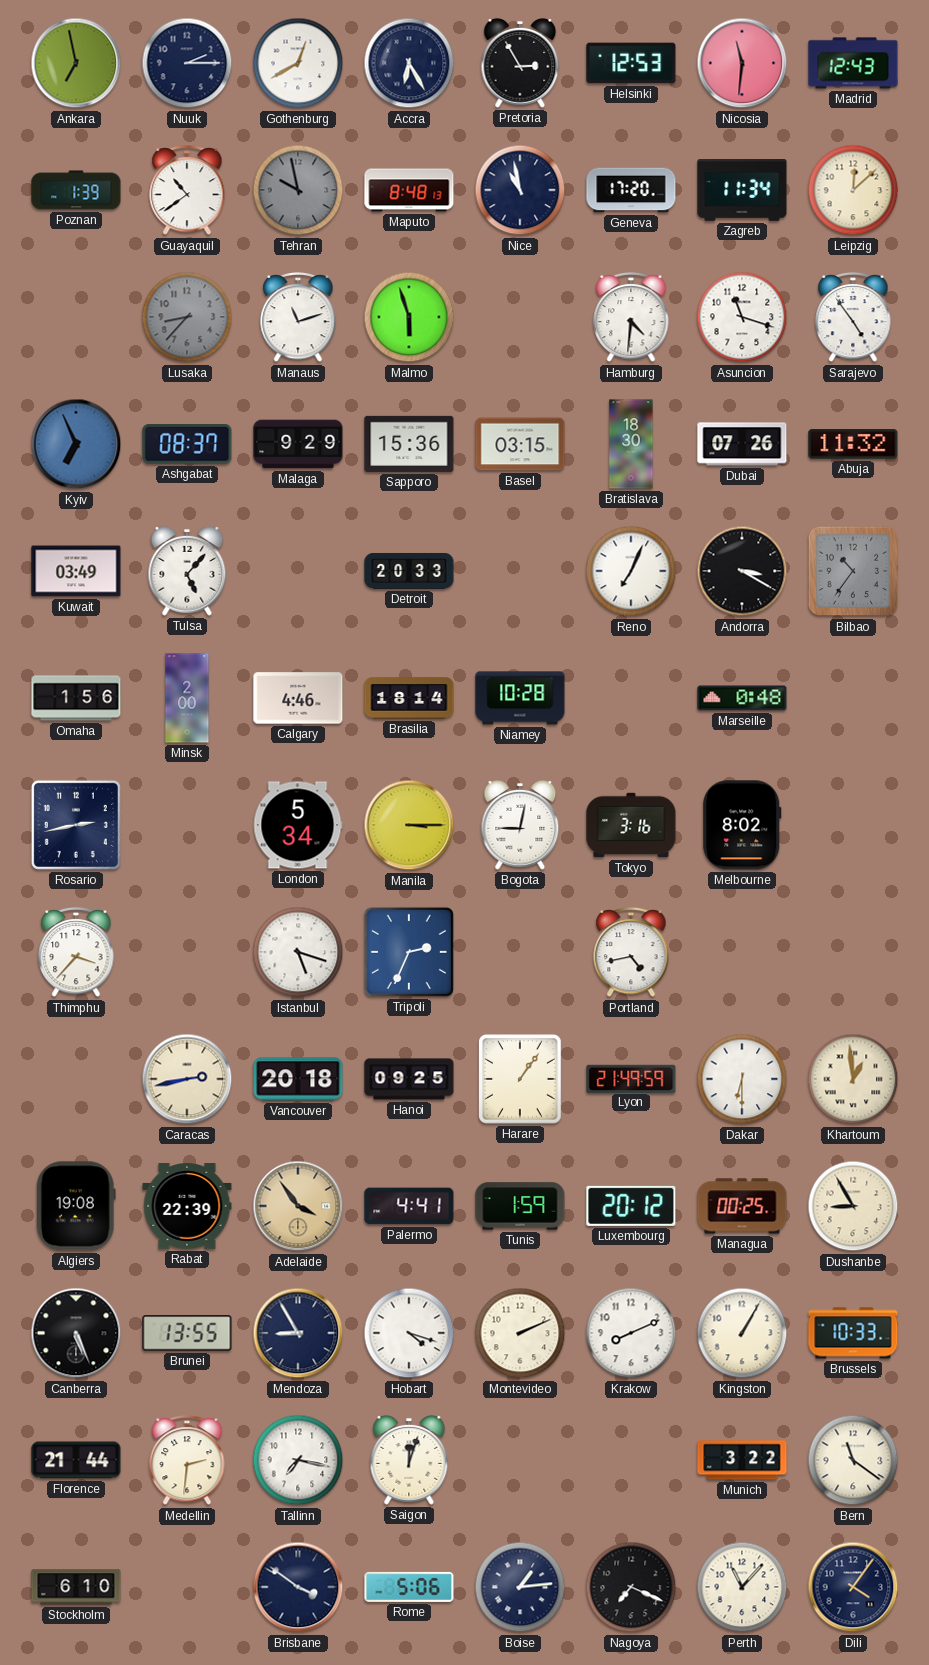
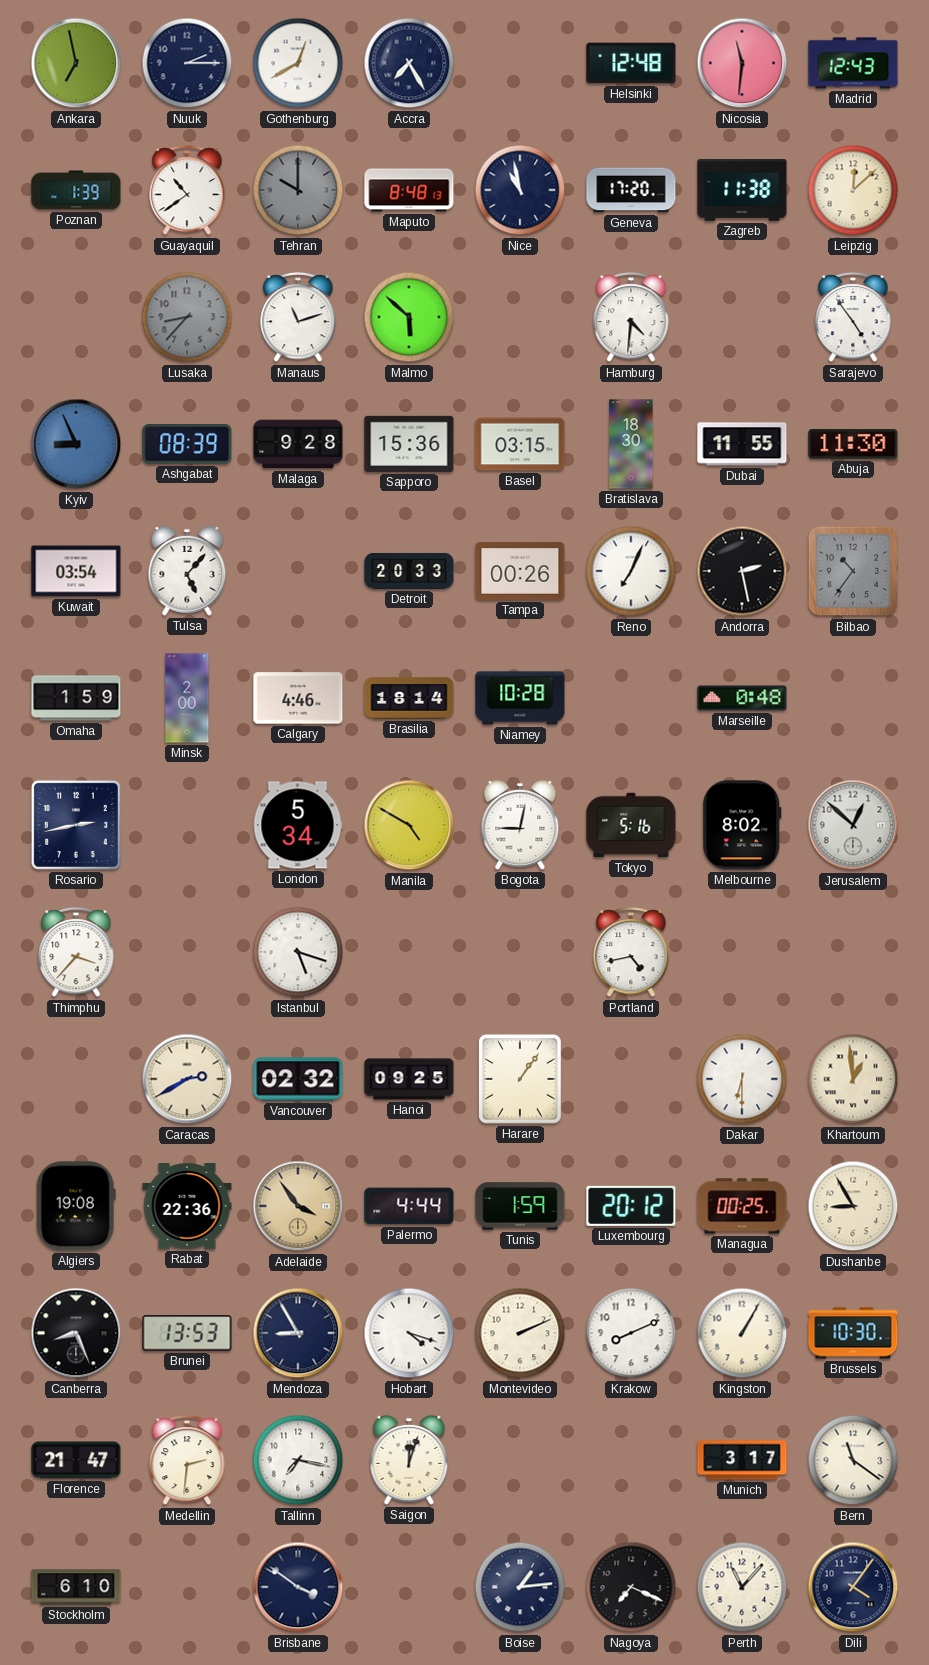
Accra: 6:25 -> 7:25 (409, 63)
Pretoria: 2:55 -> none (520, 63)
Helsinki: 12:53 -> 12:48 (631, 63)
Tehran: 9:58 -> 10:00 (298, 190)
Zagreb: 11:34 -> 11:38 (742, 191)
Malmo: 5:57 -> 5:52 (409, 317)
Asuncion: 11:18 -> none (742, 317)
Kyiv: 6:56 -> 8:56 (76, 444)
Ashgabat: 08:37 -> 08:39 (187, 445)
Malaga: 9:29 -> 9:28 (298, 444)
Dubai: 07:26 -> 11:55 (742, 444)
Abuja: 11:32 -> 11:30 (853, 444)
Kuwait: 03:49 -> 03:54 (76, 571)
Tampa: none -> 00:26 (520, 571)
Andorra: 3:20 -> 2:28 (742, 571)
Omaha: 1:56 -> 1:59 (76, 698)
Manila: 3:15 -> 4:50 (409, 825)
Tokyo: 3:16 -> 5:16 (631, 825)
Jerusalem: none -> 12:52 (853, 825)
Tripoli: 2:34 -> none (409, 952)
Caracas: 2:43 -> 2:40 (187, 1079)
Vancouver: 20:18 -> 02:32 (298, 1079)
Lyon: 21:49 -> none (631, 1078)
Rabat: 22:39 -> 22:36 (187, 1206)
Palermo: 4:41 -> 4:44 (409, 1206)
Canberra: 5:26 -> 8:26 (76, 1333)
Brunei: 13:55 -> 13:53 (187, 1333)
Brussels: 10:33 -> 10:30 (853, 1333)
Florence: 21:44 -> 21:47 (76, 1460)
Munich: 3:22 -> 3:17 (742, 1460)
Rome: 5:06 -> none (409, 1587)
